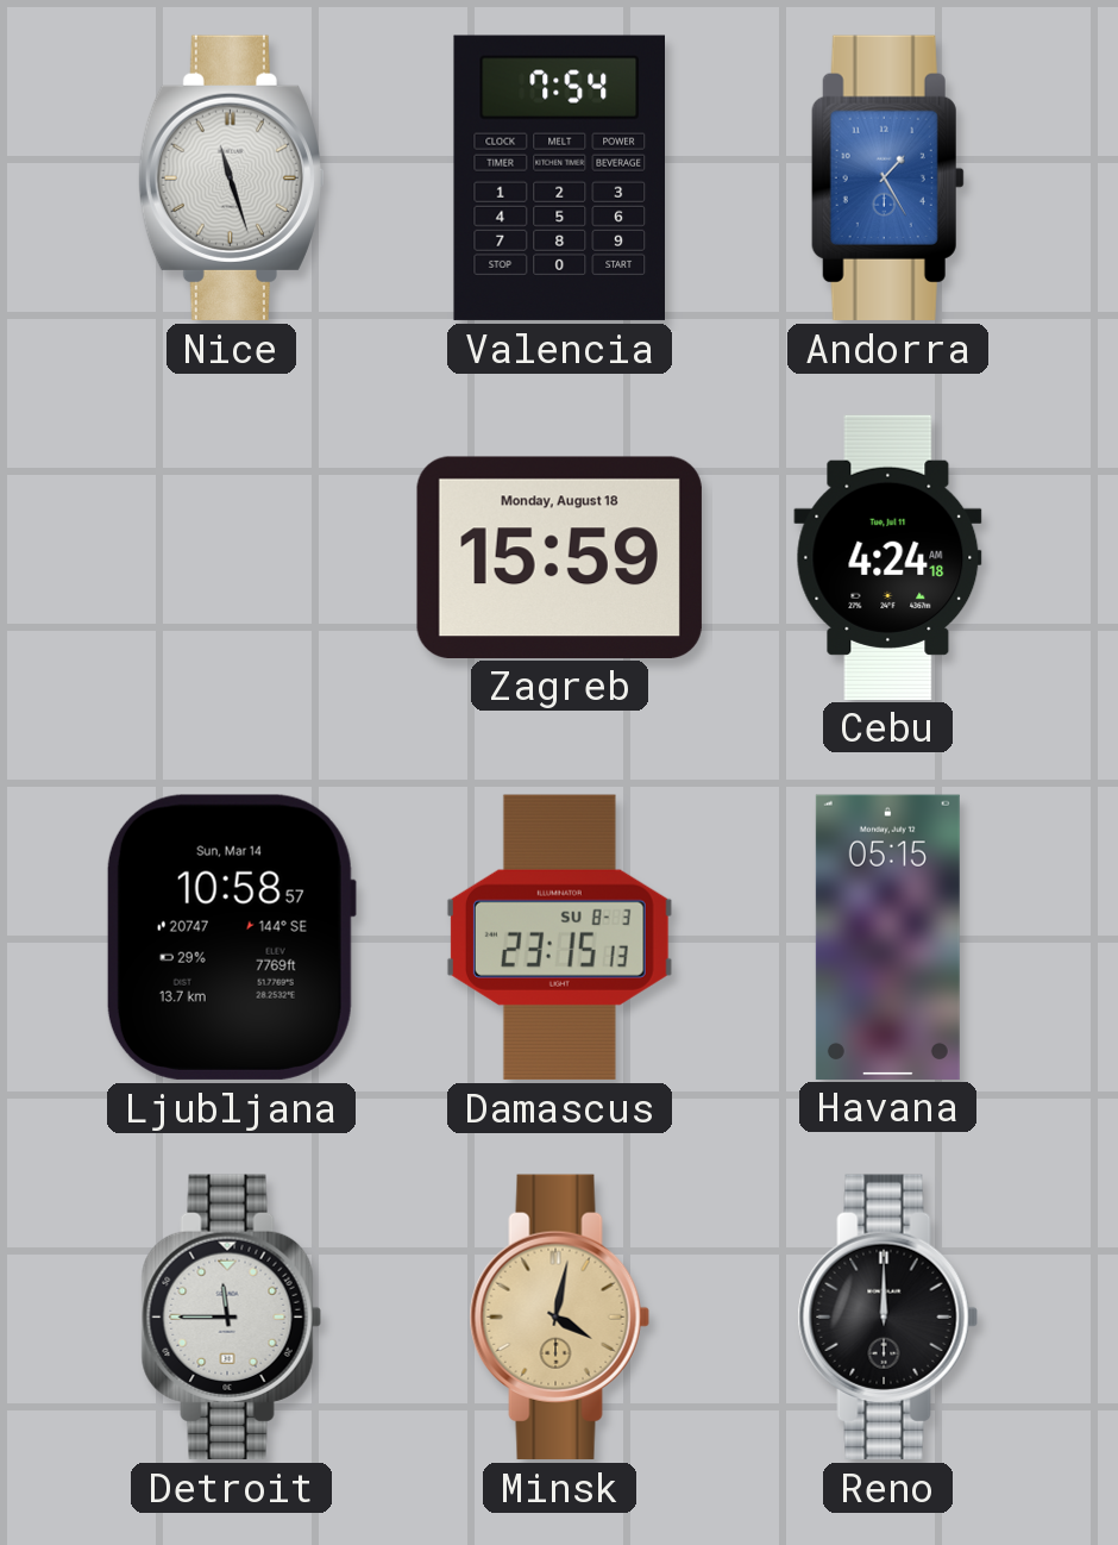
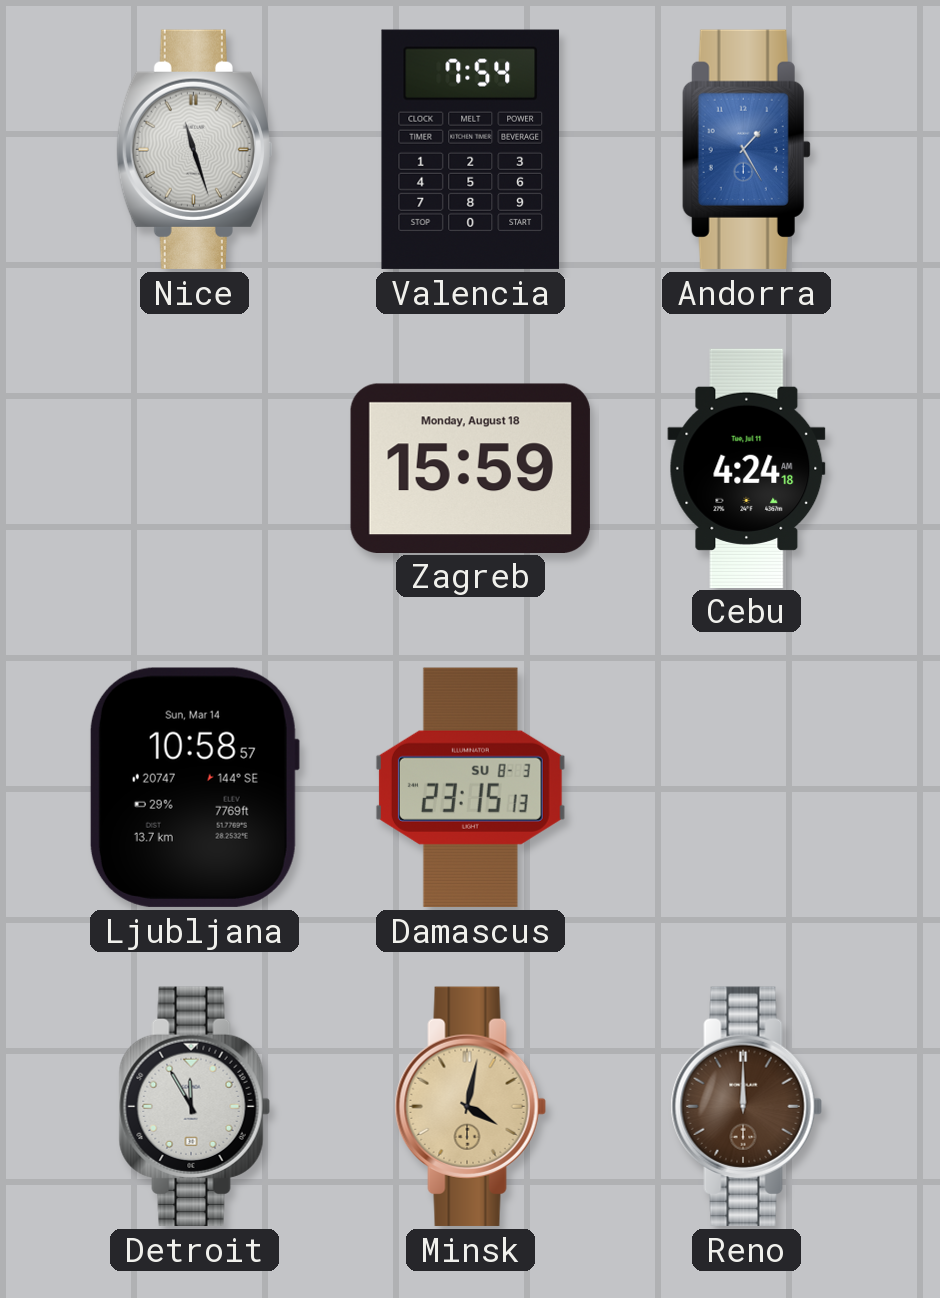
Havana: 05:15 -> none (887, 937)
Detroit: 11:45 -> 11:55 (194, 1106)
Reno dial: black -> brown (746, 1106)
